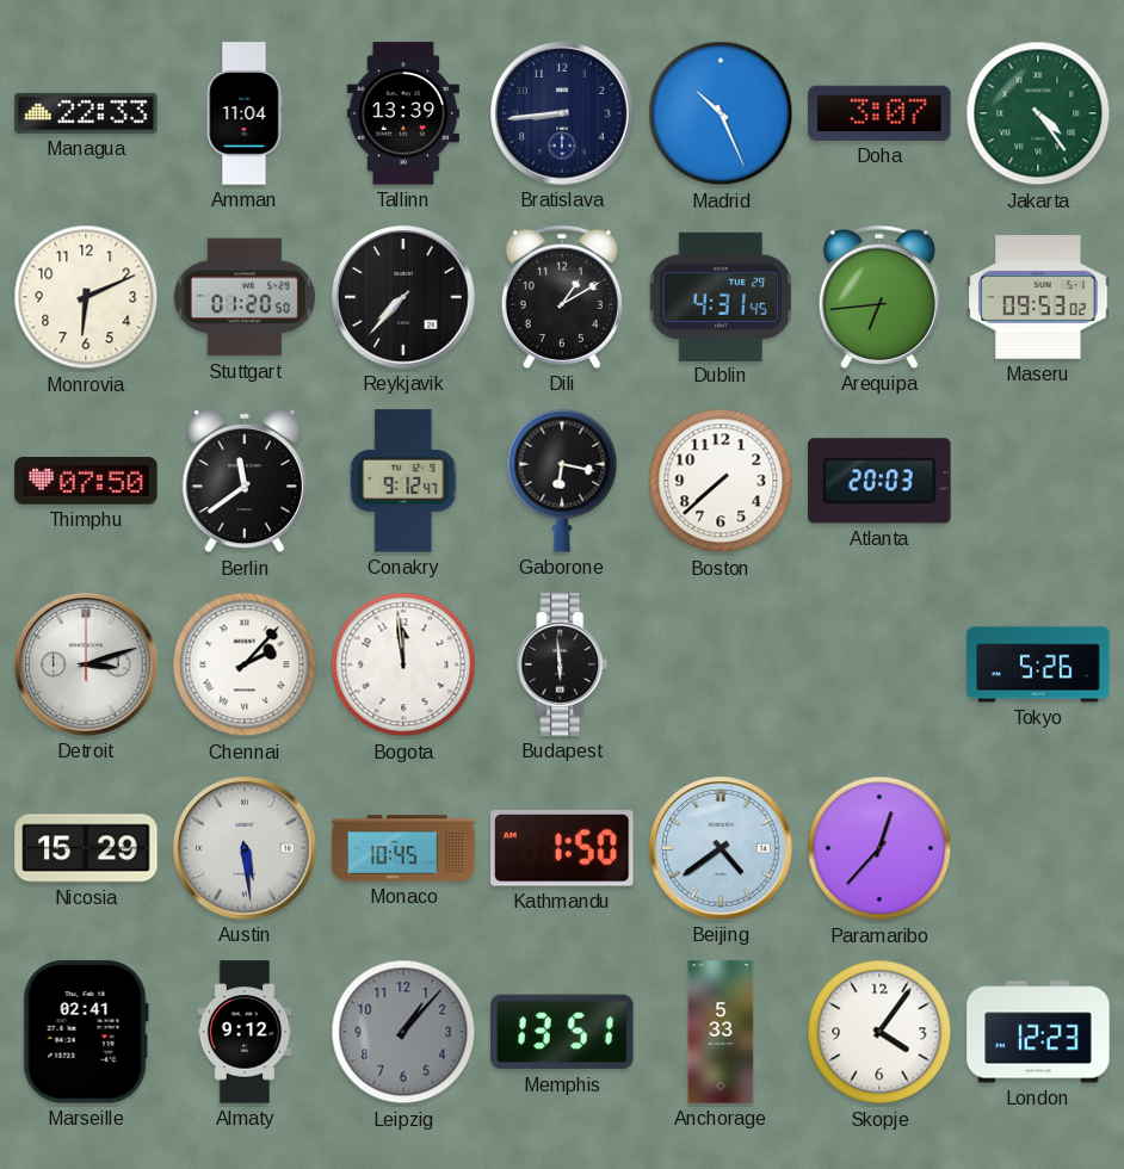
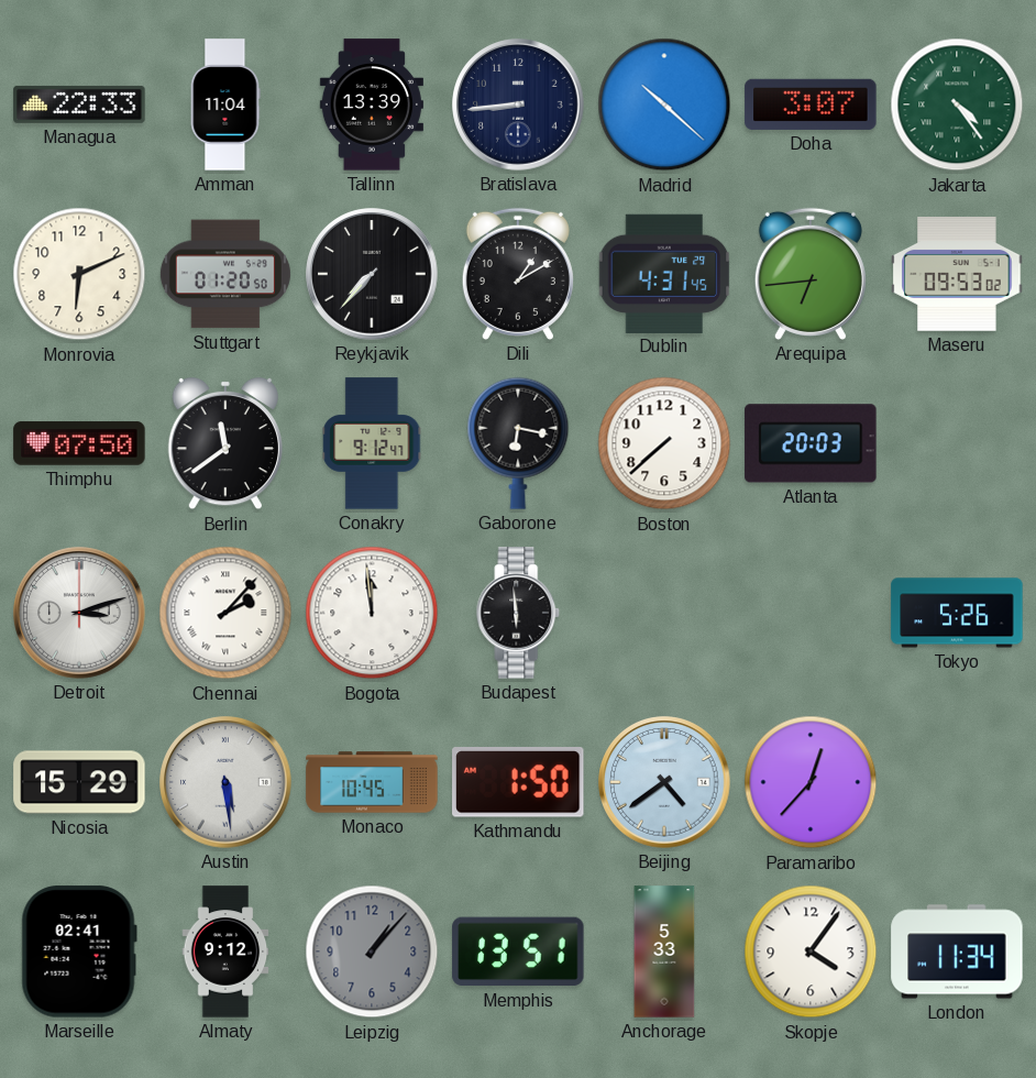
Madrid: 10:26 -> 10:22 (664, 105)
London: 12:23 -> 11:34 (957, 952)
